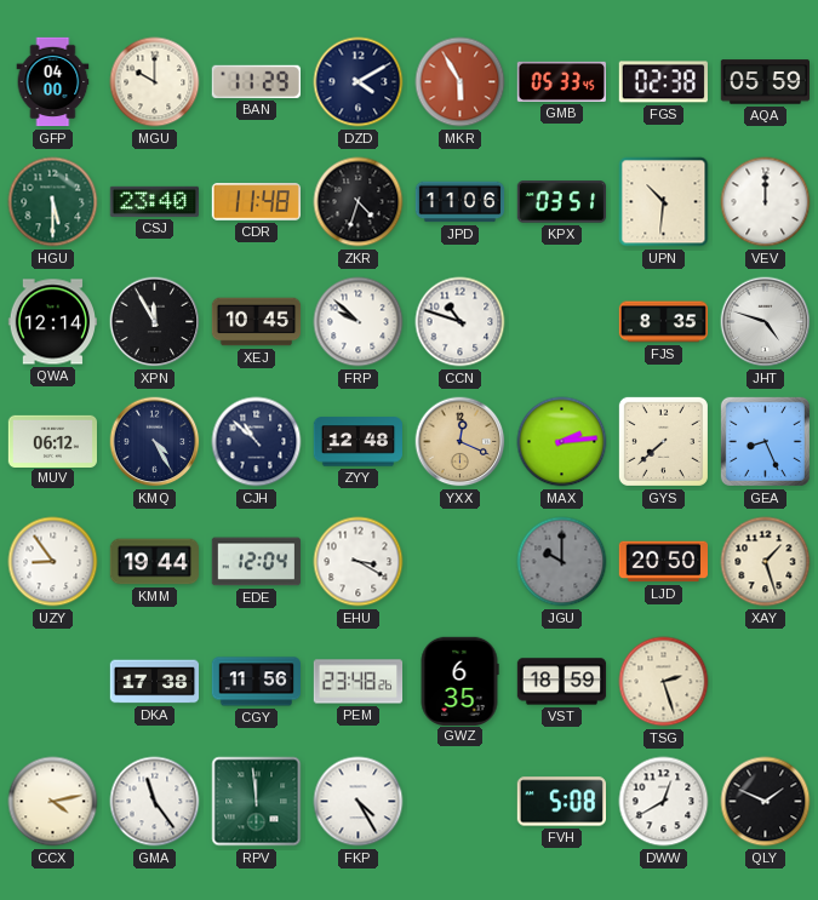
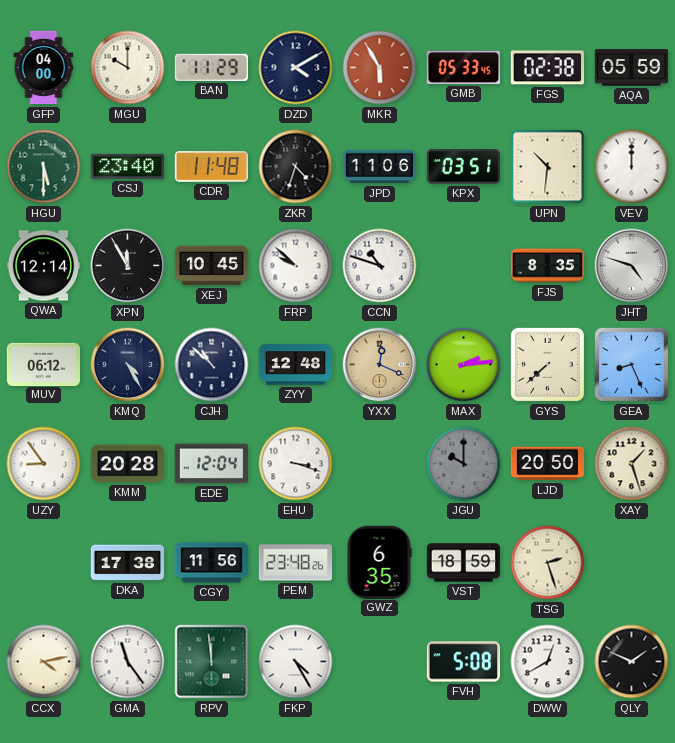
KMM: 19:44 -> 20:28 (128, 464)
EHU: 3:20 -> 3:18 (296, 464)
